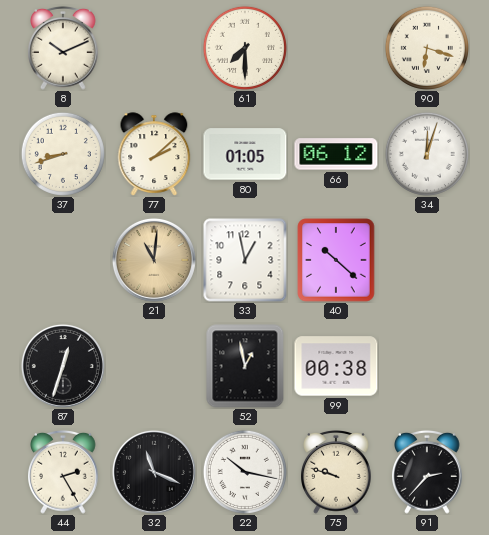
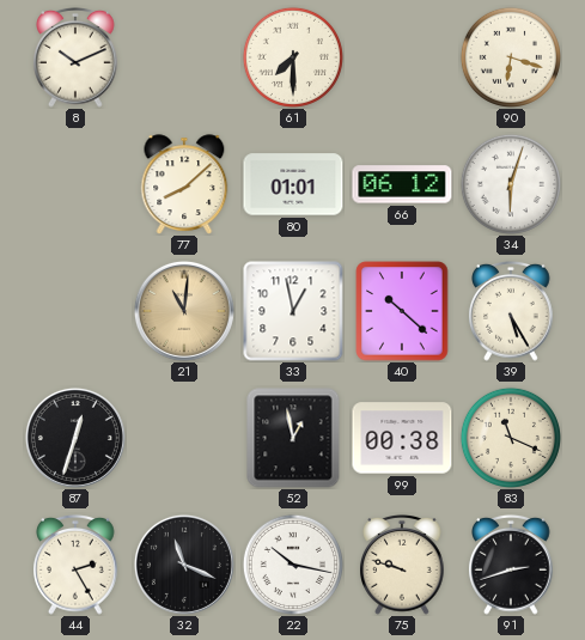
37: 8:42 -> none (63, 154)
77: 2:08 -> 8:08 (184, 184)
80: 01:05 -> 01:01 (293, 184)
34: 12:03 -> 6:03 (511, 184)
39: none -> 5:25 (511, 311)
83: none -> 11:19 (511, 438)
91: 2:37 -> 2:42 (511, 565)
